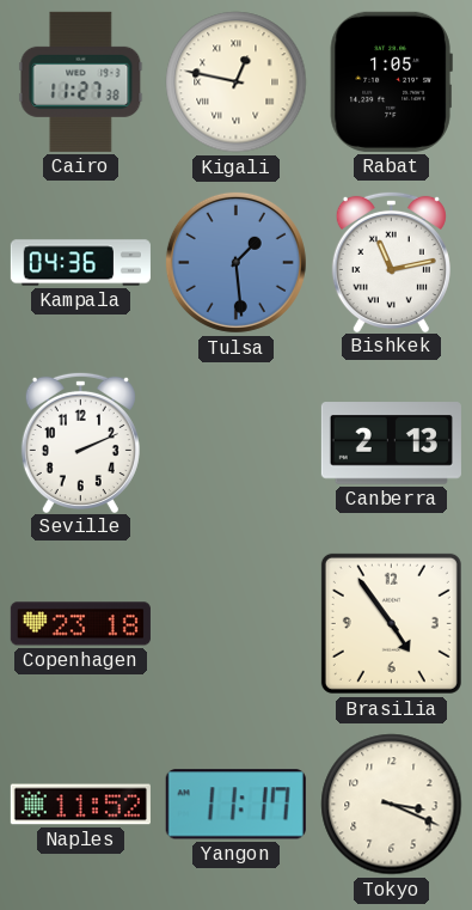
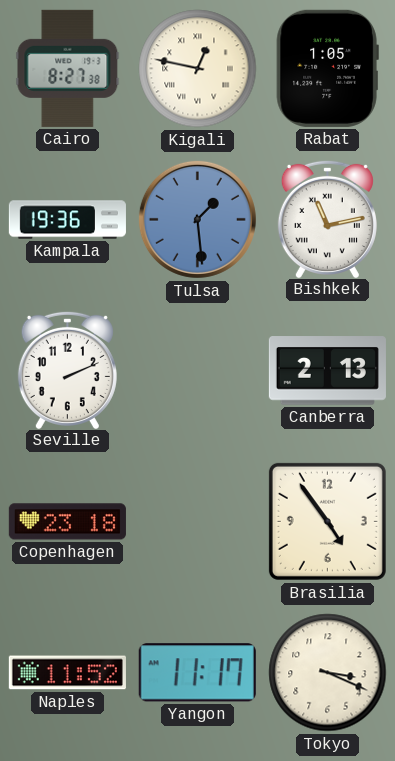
Cairo: 11:27 -> 8:27 (68, 68)
Kampala: 04:36 -> 19:36 (67, 220)
